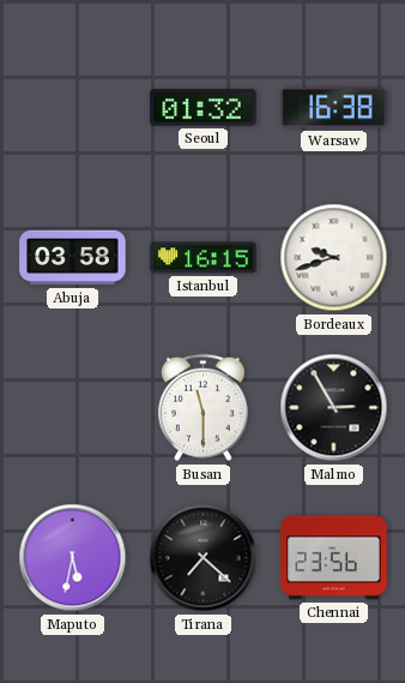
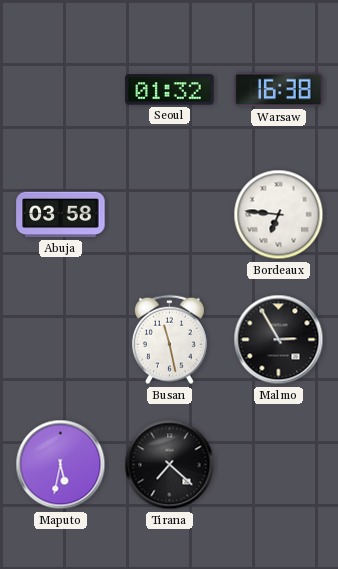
Istanbul: 16:15 -> none (204, 258)
Bordeaux: 9:42 -> 6:46 (279, 215)
Busan: 11:30 -> 11:28 (169, 340)
Chennai: 23:56 -> none (334, 558)
